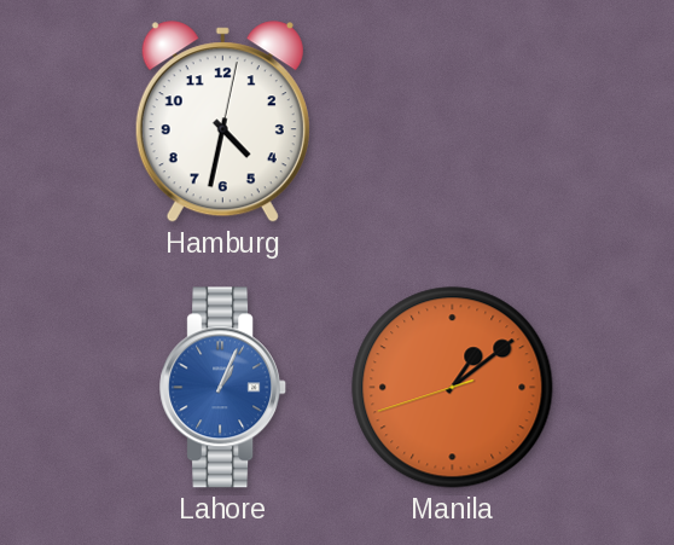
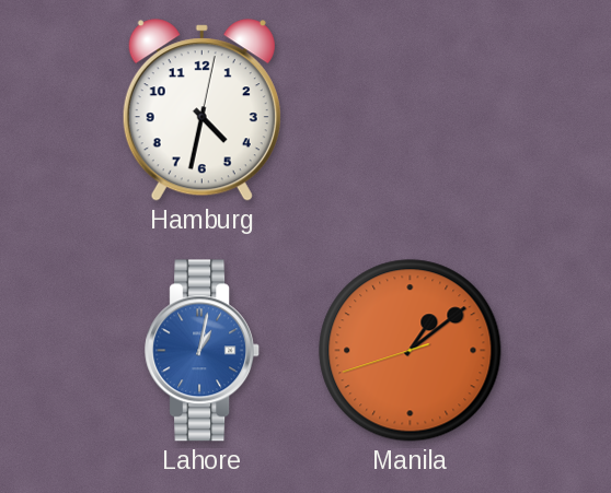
Lahore: 1:04 -> 1:02 (203, 351)
